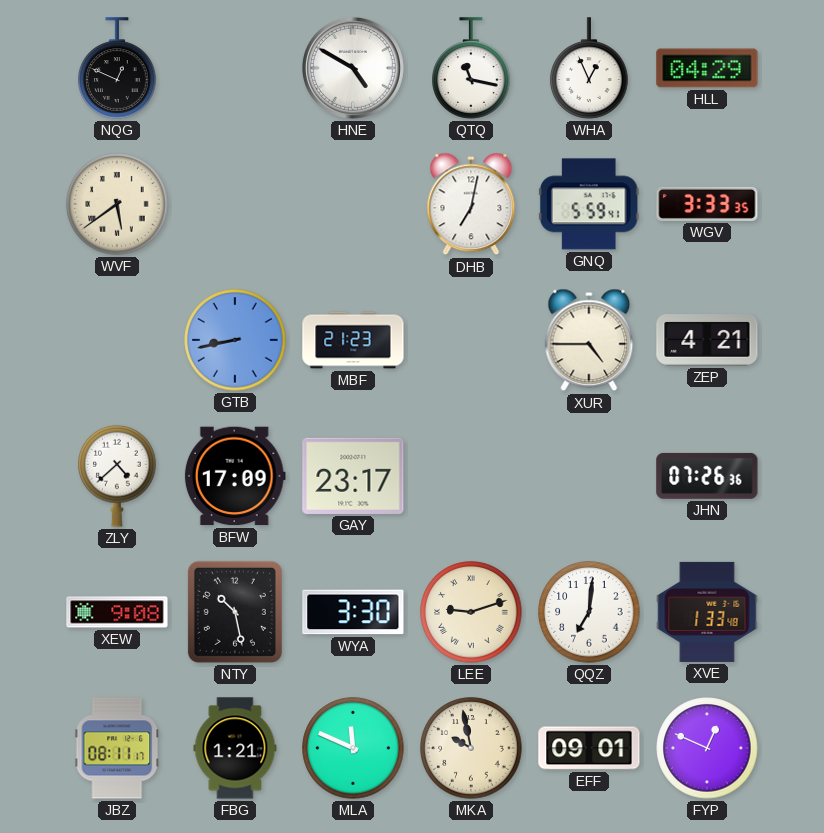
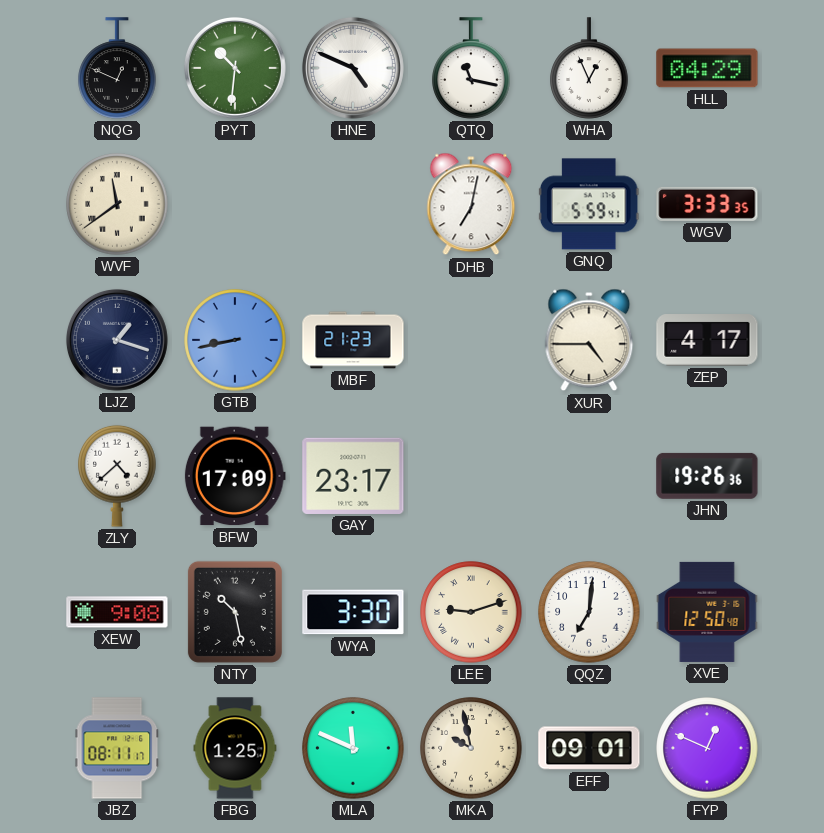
PYT: none -> 10:31 (235, 68)
HNE: 4:50 -> 4:49 (353, 68)
WVF: 5:39 -> 11:39 (117, 204)
LJZ: none -> 1:18 (117, 340)
ZEP: 4:21 -> 4:17 (707, 340)
JHN: 07:26 -> 19:26 (707, 476)
XVE: 1:33 -> 12:50 (707, 612)
FBG: 1:21 -> 1:25 (235, 748)
